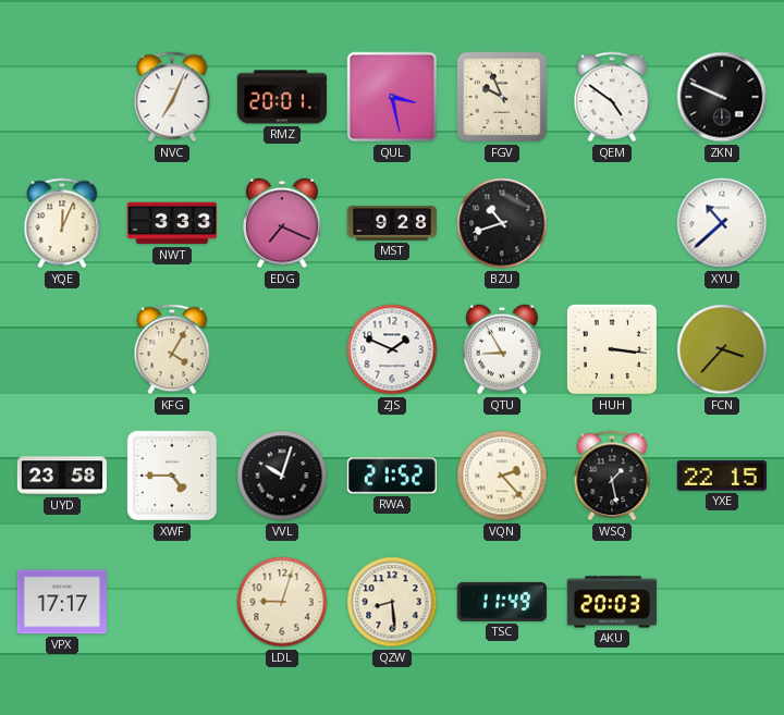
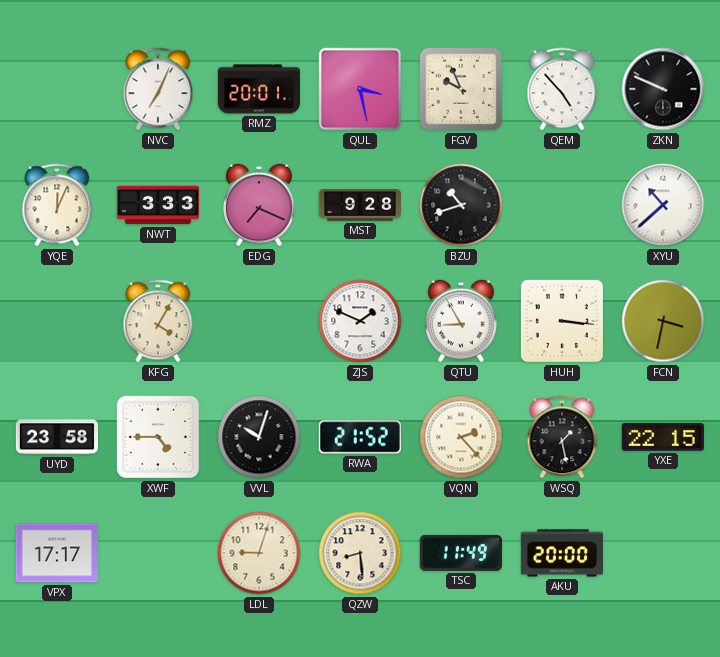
QEM: 4:51 -> 4:53 (562, 89)
FCN: 3:37 -> 3:32 (663, 321)
AKU: 20:03 -> 20:00 (562, 553)
